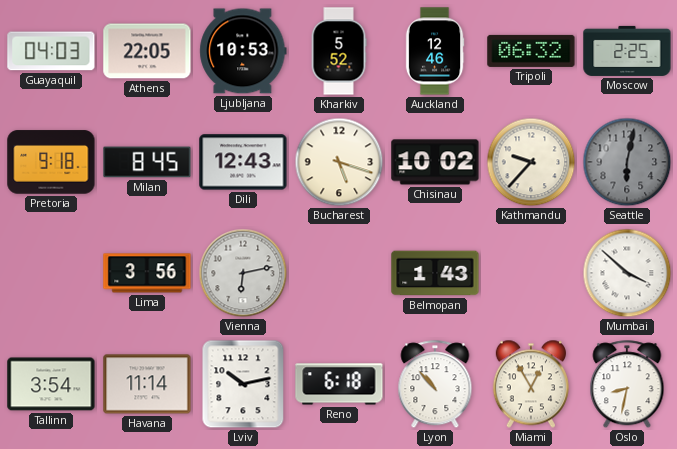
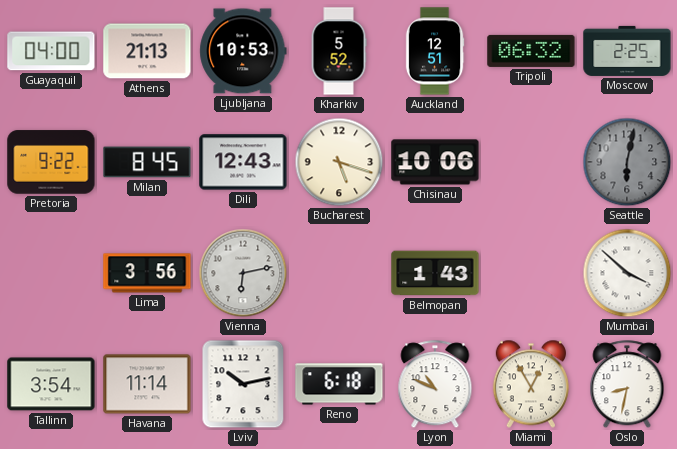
Guayaquil: 04:03 -> 04:00 (51, 51)
Athens: 22:05 -> 21:13 (147, 51)
Auckland: 12:46 -> 12:51 (435, 51)
Pretoria: 9:18 -> 9:22 (51, 162)
Chisinau: 10:02 -> 10:06 (435, 162)
Kathmandu: 9:37 -> none (531, 162)
Lyon: 10:53 -> 10:49 (435, 385)
